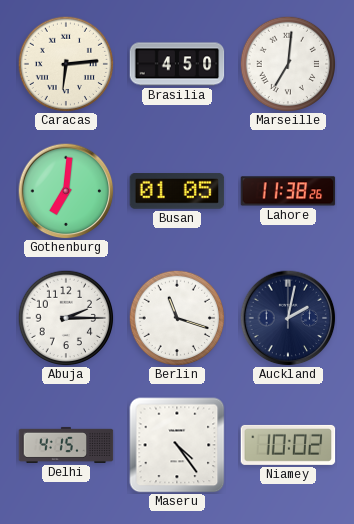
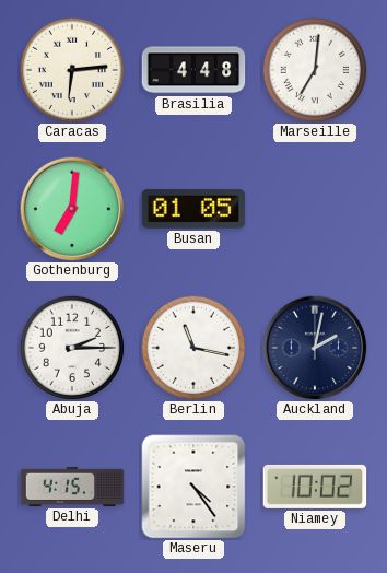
Brasilia: 4:50 -> 4:48 (193, 70)
Lahore: 11:38 -> none (288, 191)
Berlin: 11:18 -> 11:17 (193, 348)
